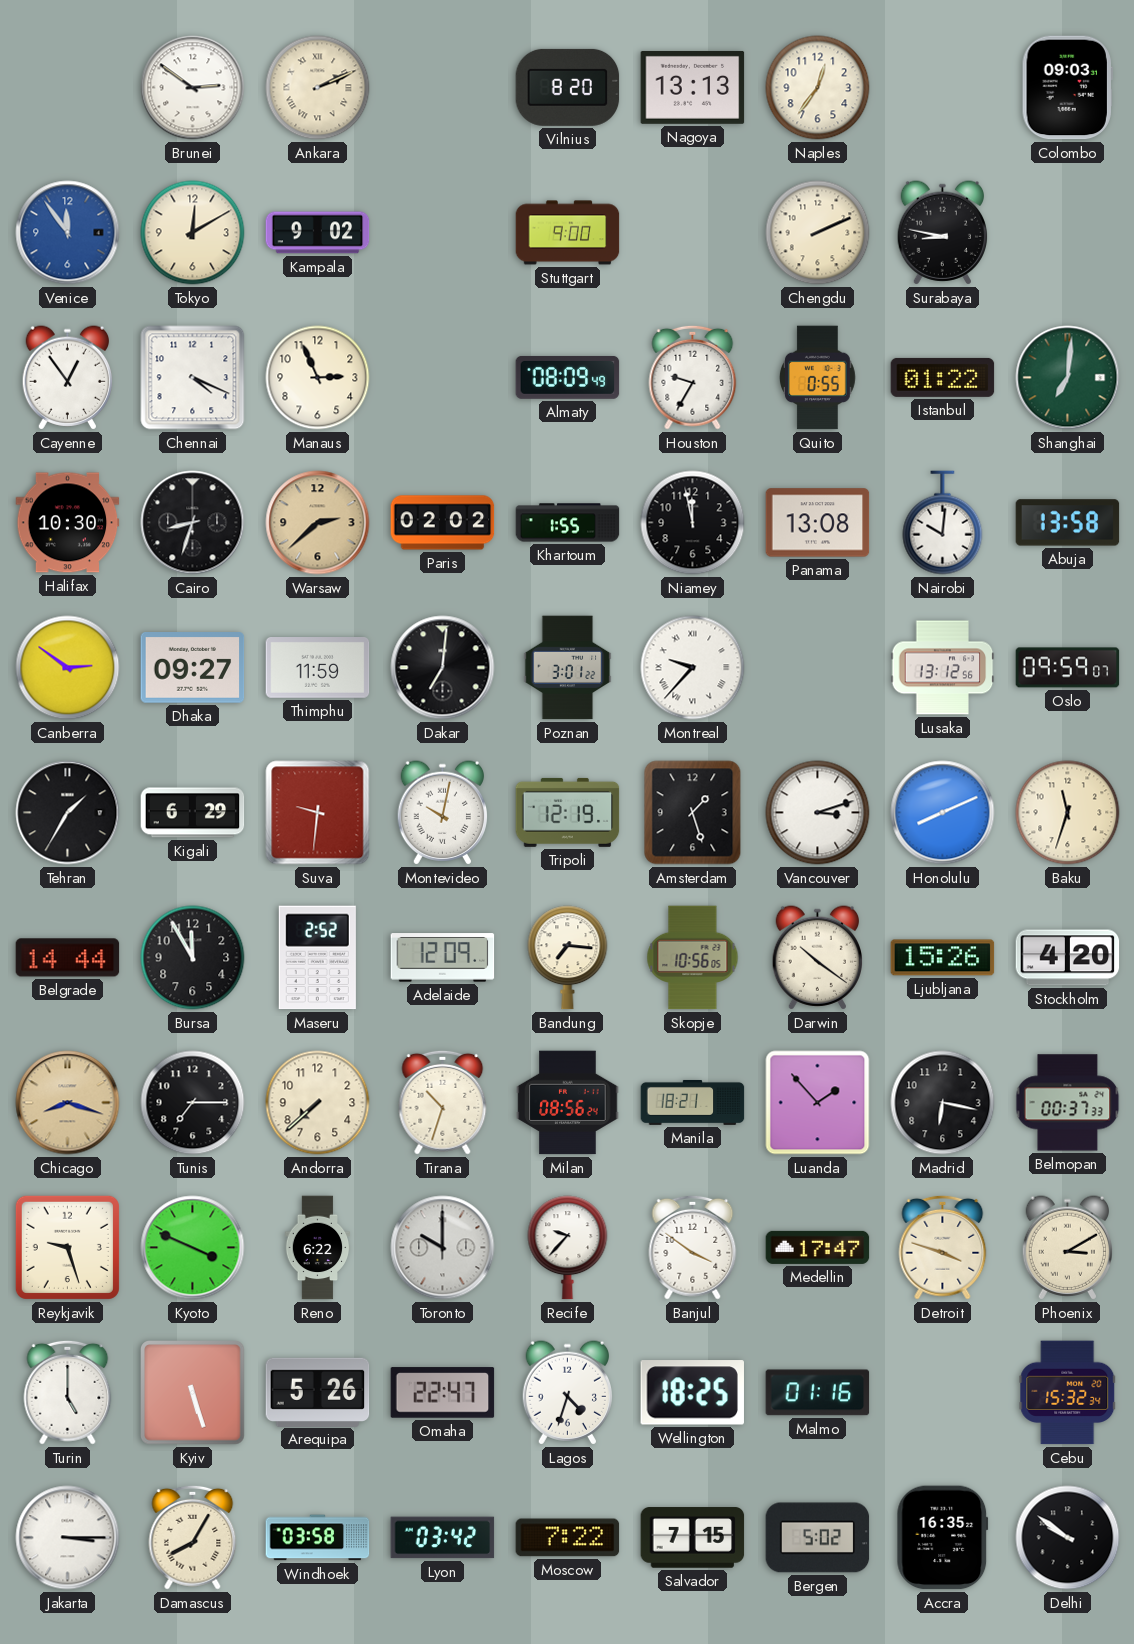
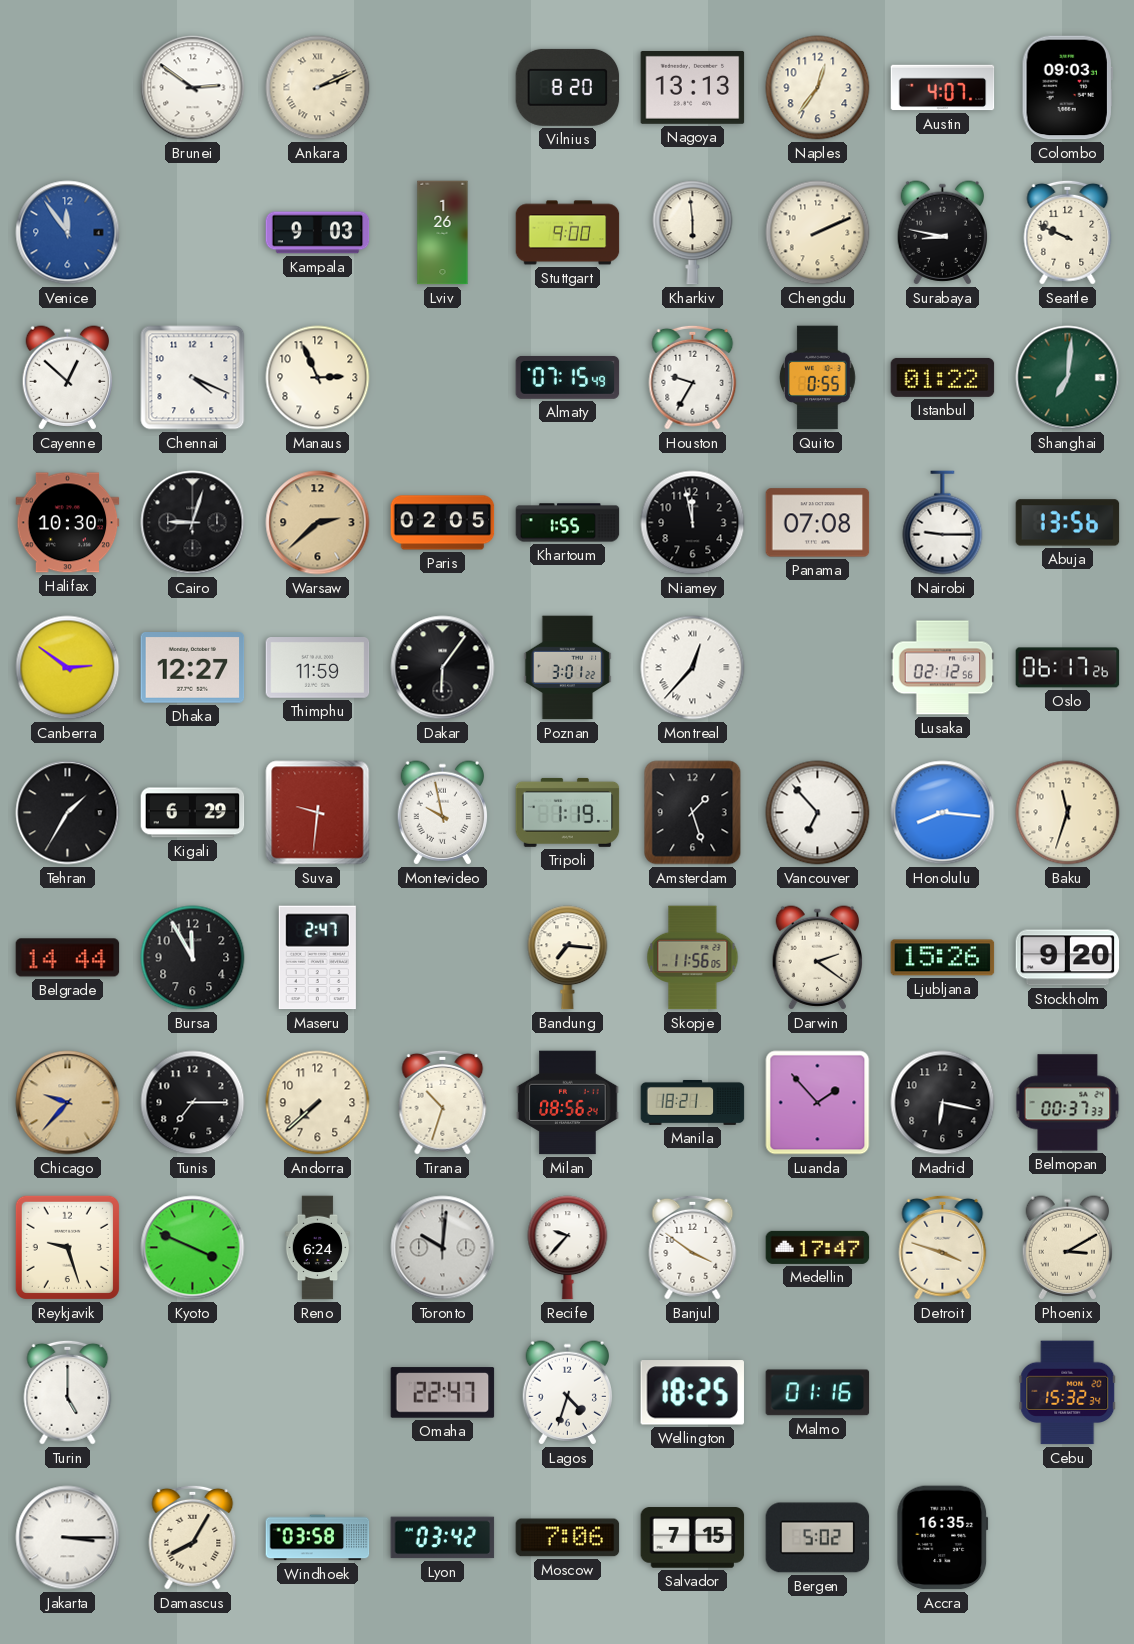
Austin: none -> 4:07 (943, 88)
Tokyo: 12:10 -> none (193, 233)
Kampala: 9:02 -> 9:03 (318, 233)
Lviv: none -> 1:26 (443, 233)
Kharkiv: none -> 5:59 (693, 233)
Seattle: none -> 9:49 (1068, 232)
Cayenne: 12:54 -> 12:52 (67, 378)
Almaty: 08:09 -> 07:15 (568, 377)
Cairo: 8:33 -> 9:03 (193, 523)
Paris: 02:02 -> 02:05 (443, 523)
Panama: 13:08 -> 07:08 (818, 523)
Nairobi: 10:01 -> 9:15 (943, 523)
Abuja: 13:58 -> 13:56 (1068, 523)
Dhaka: 09:27 -> 12:27 (193, 668)
Dakar: 7:01 -> 6:06 (443, 668)
Montreal: 9:37 -> 12:37 (693, 668)
Lusaka: 13:12 -> 02:12 (943, 668)
Oslo: 09:59 -> 06:17 (1068, 668)
Montevideo: 10:02 -> 9:58 (442, 813)
Tripoli: 12:19 -> 1:19 (568, 812)
Vancouver: 3:12 -> 6:53 (818, 813)
Honolulu: 8:11 -> 8:16 (943, 813)
Maseru: 2:52 -> 2:47 (317, 958)
Adelaide: 12:09 -> none (443, 958)
Skopje: 10:56 -> 11:56 (693, 958)
Darwin: 10:21 -> 2:21 (817, 958)
Stockholm: 4:20 -> 9:20 (1068, 958)
Chicago: 8:18 -> 9:37 (68, 1103)
Reno: 6:22 -> 6:24 (318, 1248)
Toronto: 10:00 -> 10:01 (443, 1248)
Kyiv: 5:27 -> none (193, 1393)
Arequipa: 5:26 -> none (318, 1392)
Moscow: 7:22 -> 7:06 (568, 1538)
Delhi: 9:51 -> none (1068, 1538)
